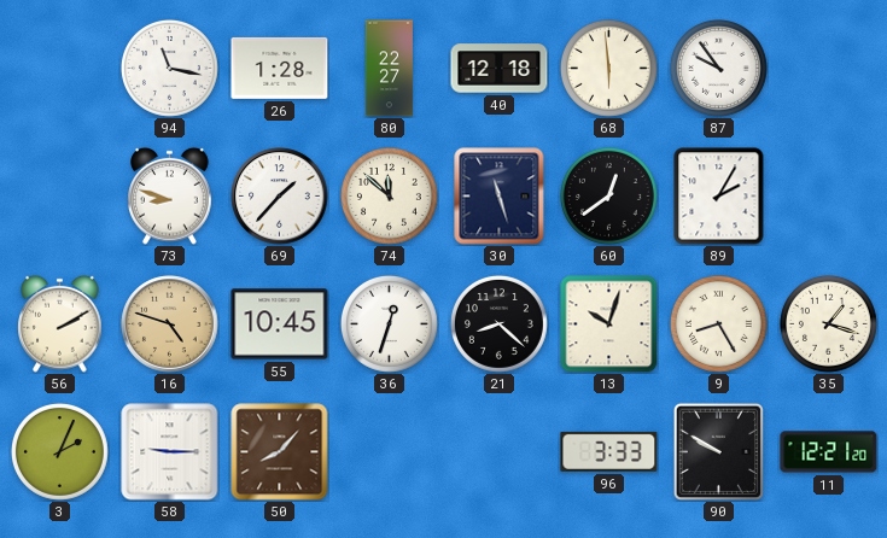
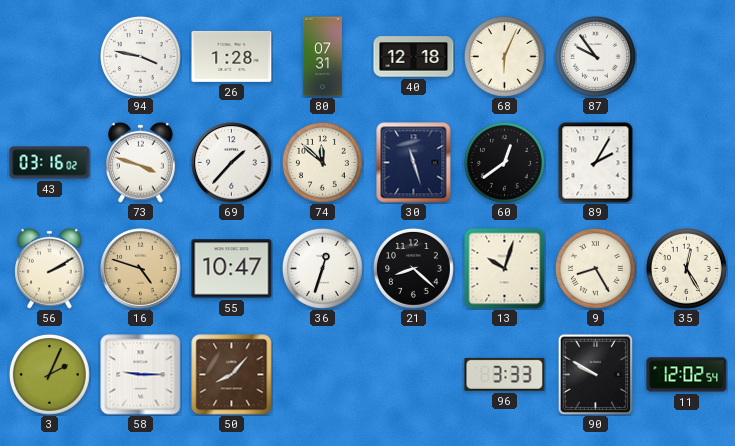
94: 11:17 -> 3:47 (141, 57)
80: 22:27 -> 07:31 (322, 57)
68: 5:59 -> 6:04 (505, 57)
43: none -> 03:16 (50, 163)
73: 8:48 -> 3:48 (141, 162)
55: 10:45 -> 10:47 (232, 269)
35: 1:18 -> 12:25 (687, 269)
11: 12:21 -> 12:02 (687, 375)
